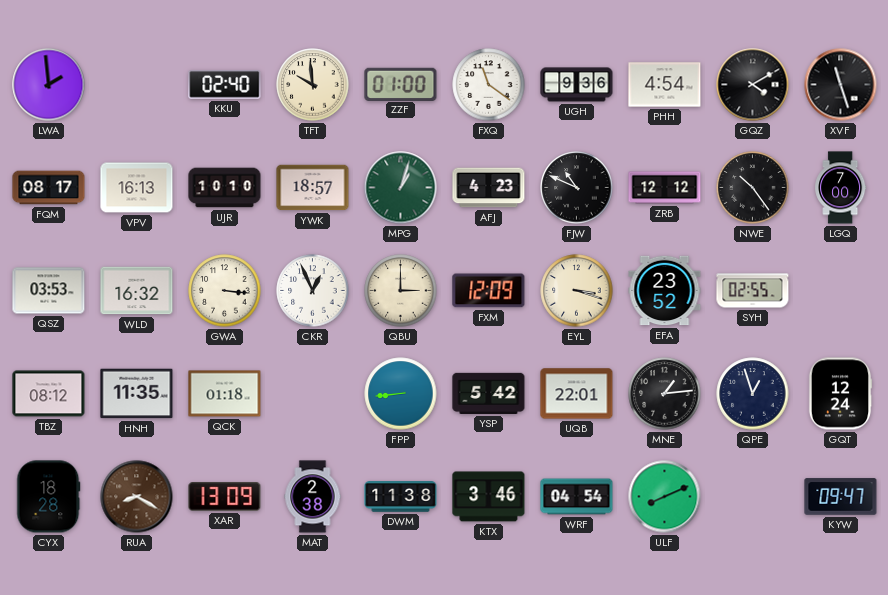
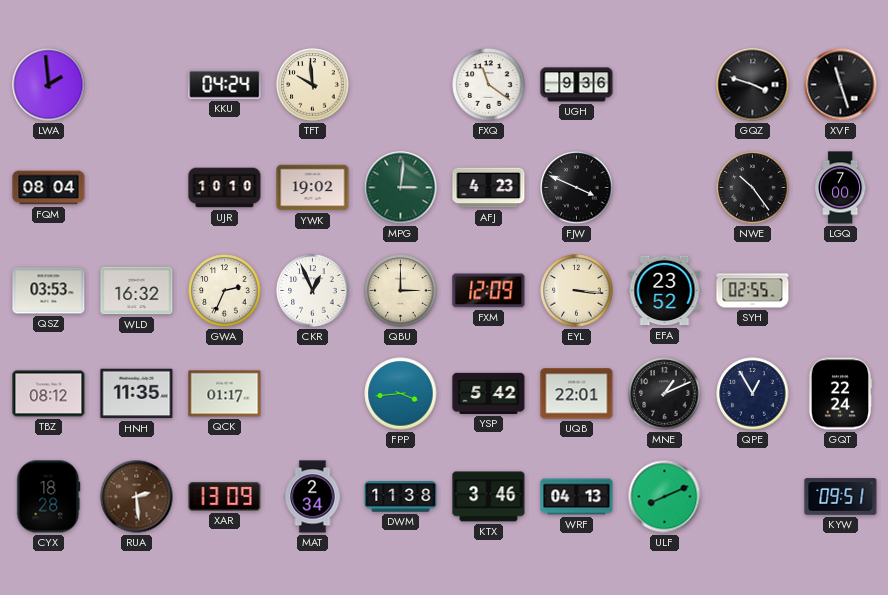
KKU: 02:40 -> 04:24 (225, 85)
ZZF: 01:00 -> none (401, 84)
PHH: 4:54 -> none (665, 85)
GQZ: 4:10 -> 3:48 (753, 85)
FQM: 08:17 -> 08:04 (49, 188)
VPV: 16:13 -> none (137, 188)
YWK: 18:57 -> 19:02 (313, 188)
MPG: 1:03 -> 3:01 (401, 188)
FJW: 10:49 -> 3:49 (577, 188)
ZRB: 12:12 -> none (665, 188)
GWA: 3:16 -> 2:34 (225, 291)
EYL: 3:18 -> 3:16 (577, 291)
QCK: 01:18 -> 01:17 (225, 394)
FPP: 8:44 -> 3:44 (401, 394)
MNE: 1:14 -> 1:11 (665, 394)
QPE: 12:57 -> 12:55 (753, 394)
GQT: 12:24 -> 22:24 (840, 394)
RUA: 8:20 -> 2:29 (137, 497)
MAT: 2:38 -> 2:34 (313, 497)
WRF: 04:54 -> 04:13 (577, 497)
KYW: 09:47 -> 09:51 (841, 497)
